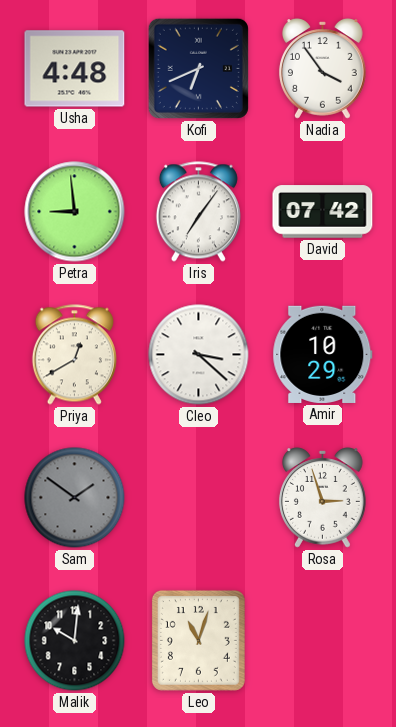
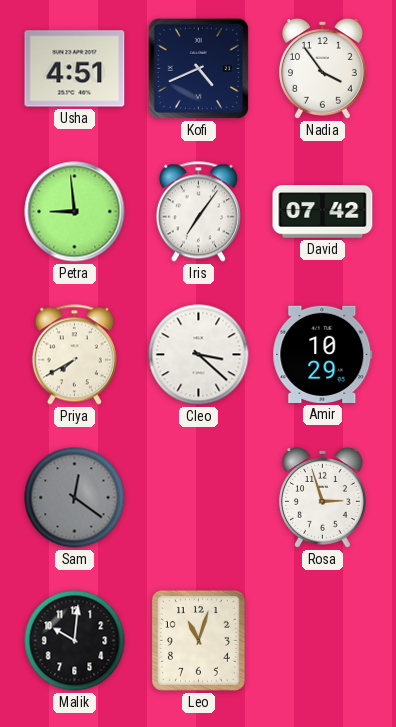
Usha: 4:48 -> 4:51 (75, 69)
Kofi: 6:41 -> 4:41 (198, 68)
Priya: 12:40 -> 7:40 (74, 355)
Sam: 1:51 -> 12:21 (75, 498)
